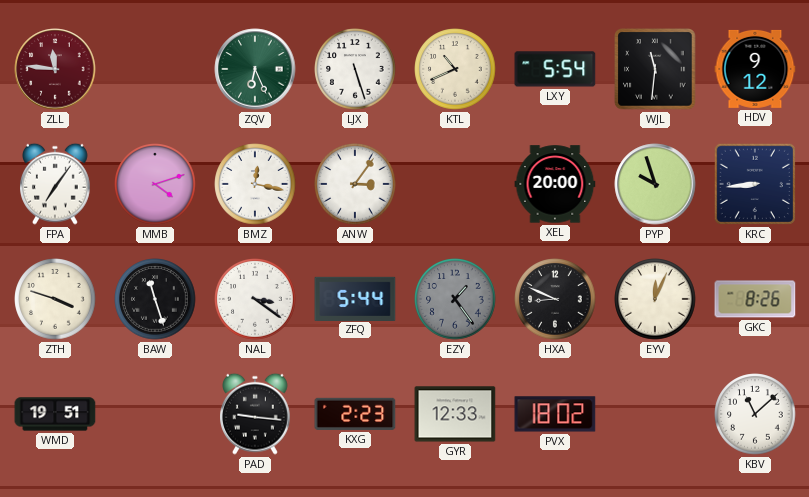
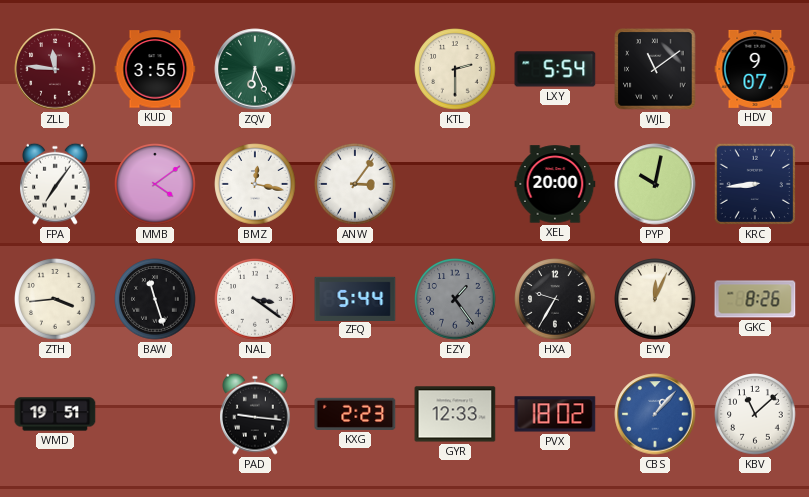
KUD: none -> 3:55 (155, 69)
LJX: 5:27 -> none (355, 69)
KTL: 10:41 -> 2:30 (455, 69)
WJL: 11:31 -> 11:09 (655, 69)
HDV: 9:12 -> 9:07 (755, 69)
MMB: 4:12 -> 4:09 (155, 184)
PYP: 9:57 -> 10:02 (655, 184)
ZTH: 3:48 -> 3:44 (55, 299)
HXA: 8:49 -> 9:35 (555, 299)
CBS: none -> 1:07 (655, 414)
